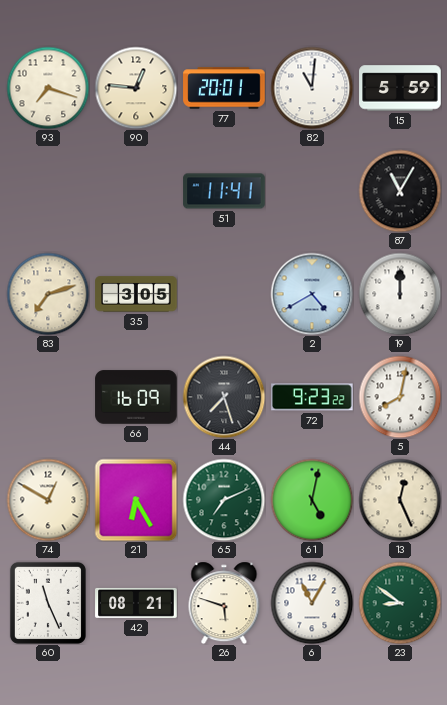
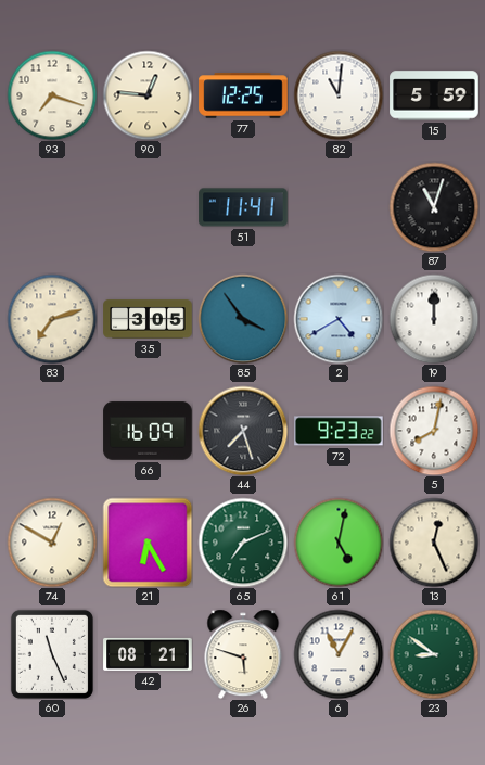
77: 20:01 -> 12:25 (243, 95)
87: 11:05 -> 11:03 (434, 207)
85: none -> 3:54 (243, 319)
